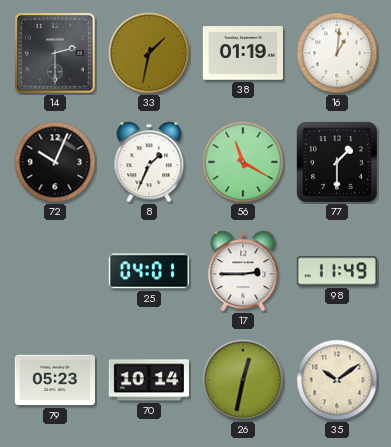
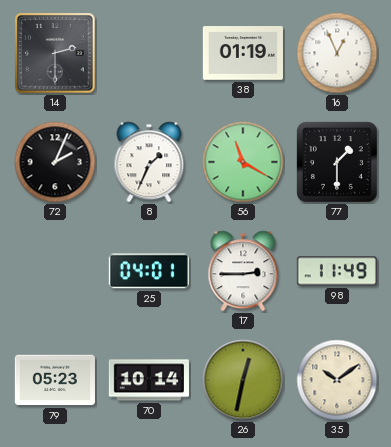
33: 1:32 -> none (149, 53)
16: 1:01 -> 12:56 (337, 53)
72: 10:04 -> 2:04 (55, 162)
